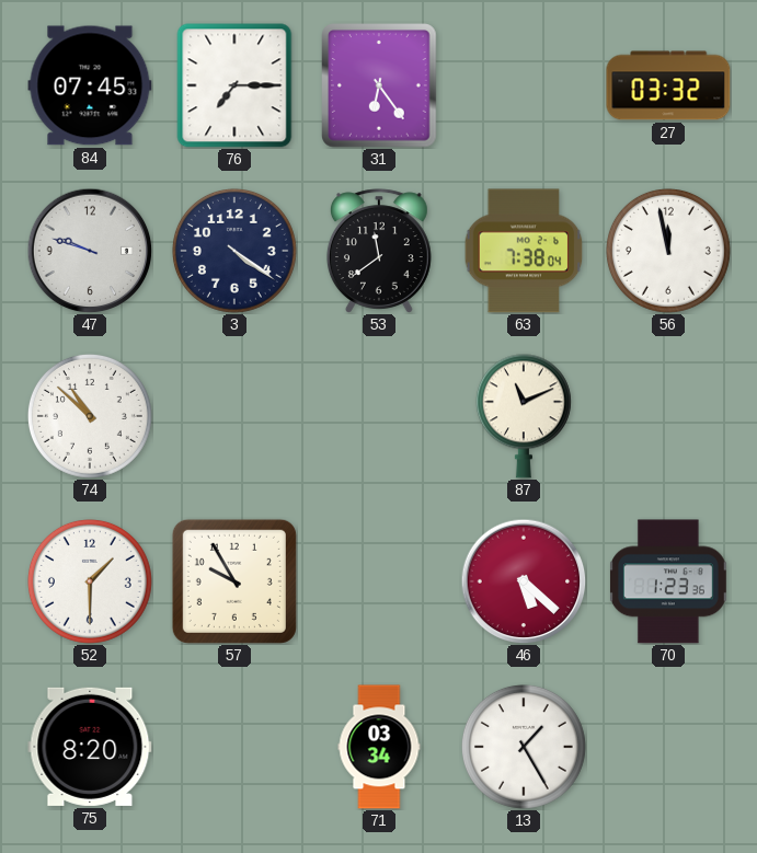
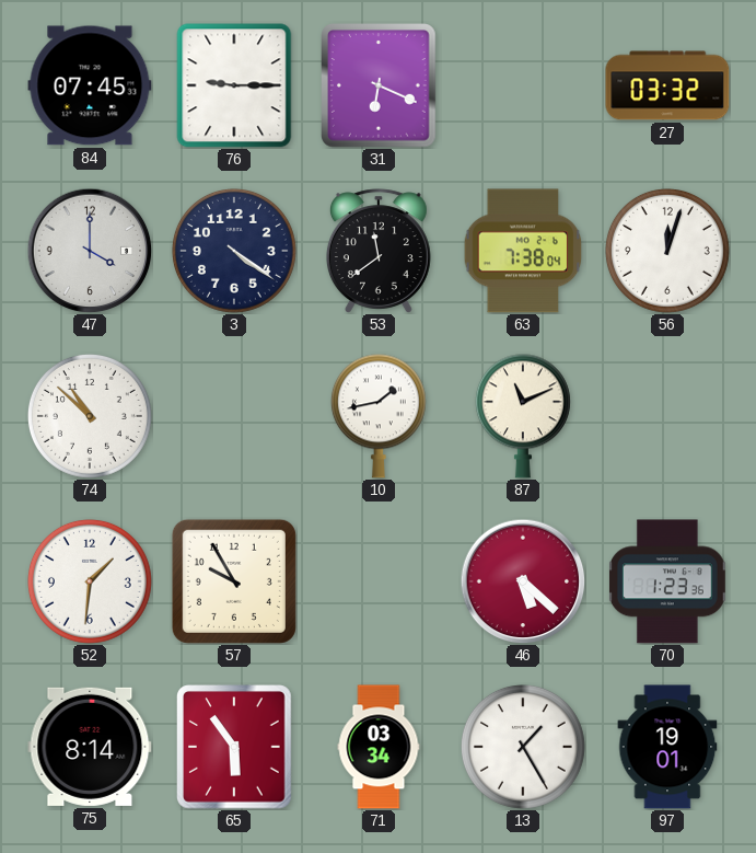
76: 7:15 -> 9:15 (234, 85)
31: 6:24 -> 6:19 (379, 85)
47: 9:48 -> 4:00 (90, 251)
56: 11:58 -> 12:03 (667, 251)
10: none -> 1:43 (379, 416)
52: 1:30 -> 1:31 (90, 581)
75: 8:20 -> 8:14 (90, 747)
65: none -> 5:54 (234, 747)
97: none -> 19:01 (667, 747)
